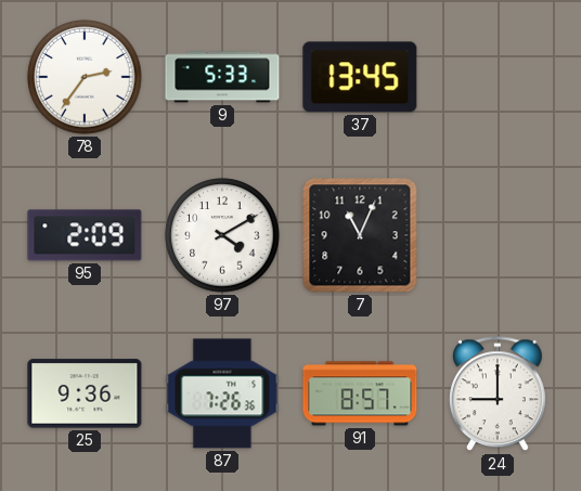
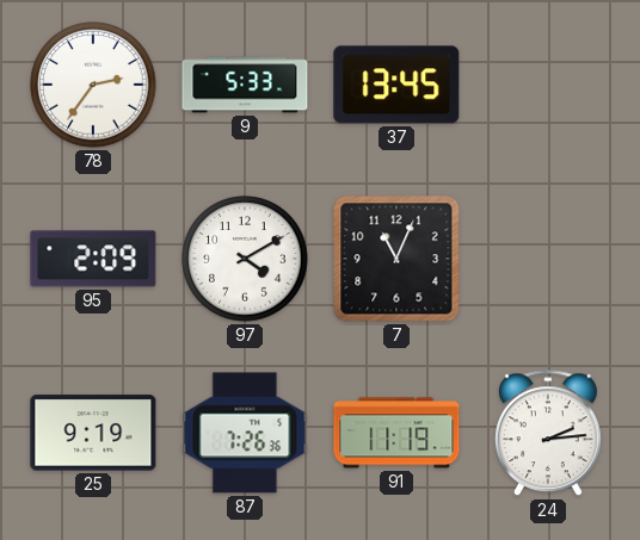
25: 9:36 -> 9:19 (93, 433)
91: 8:57 -> 11:19 (396, 433)
24: 9:00 -> 2:14 (548, 434)
